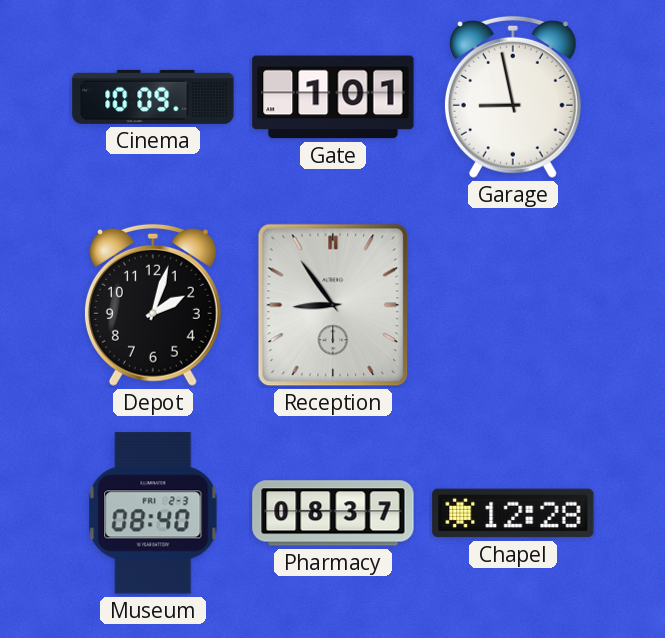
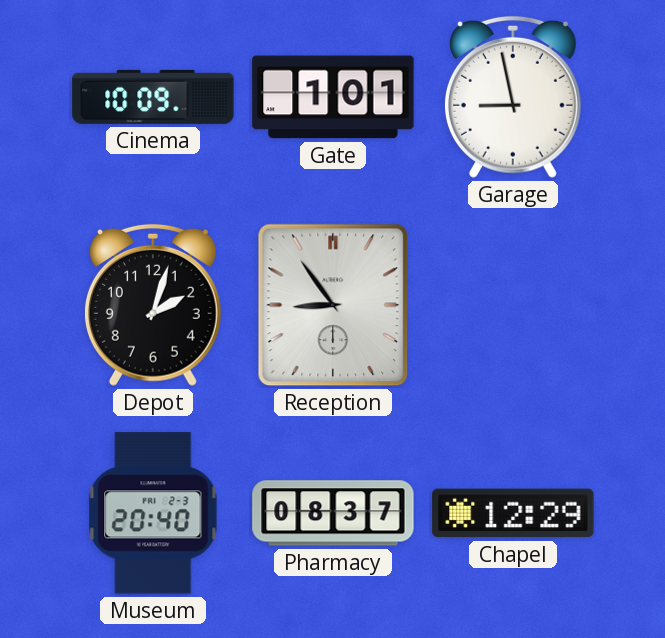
Museum: 08:40 -> 20:40 (153, 513)
Chapel: 12:28 -> 12:29 (513, 513)
